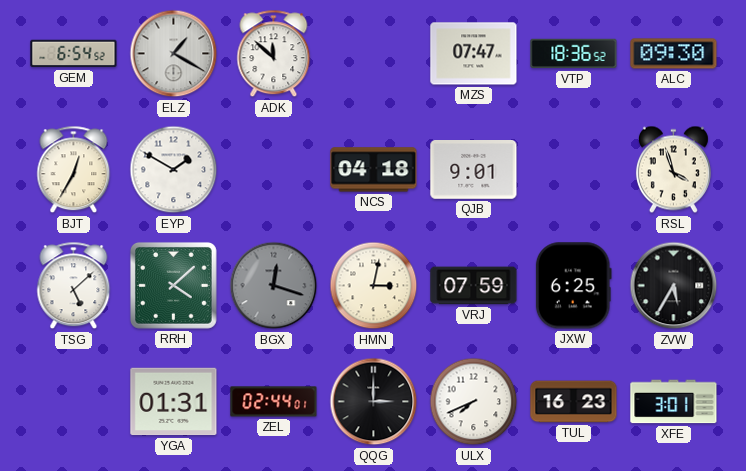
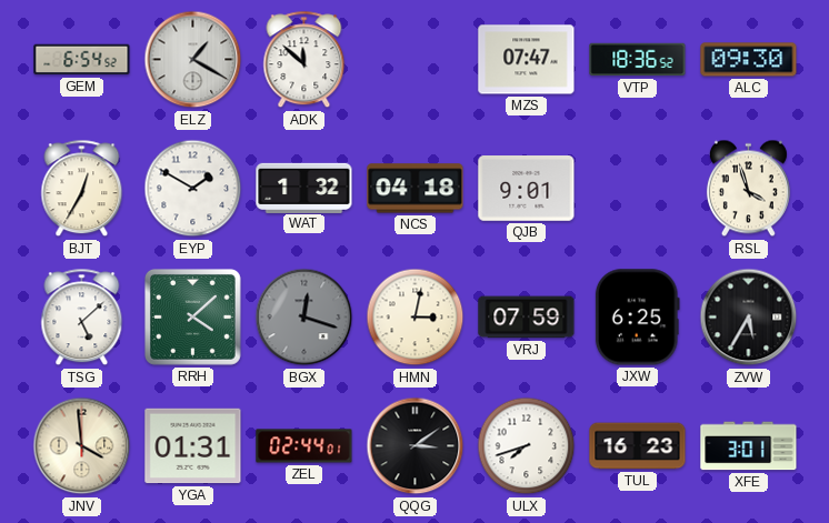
WAT: none -> 1:32 (304, 188)
JNV: none -> 3:59 (82, 446)
QQG: 3:00 -> 3:09 (416, 446)
ULX: 7:41 -> 7:42 (527, 446)
